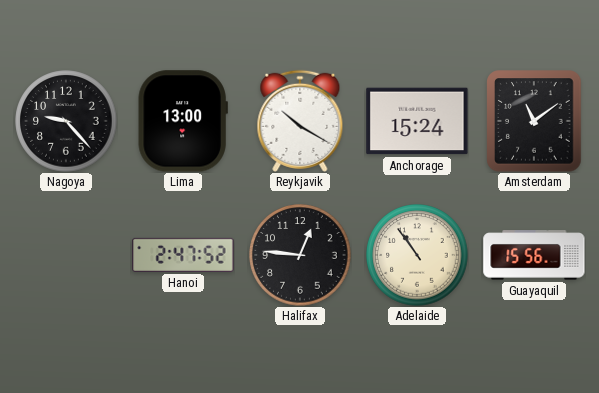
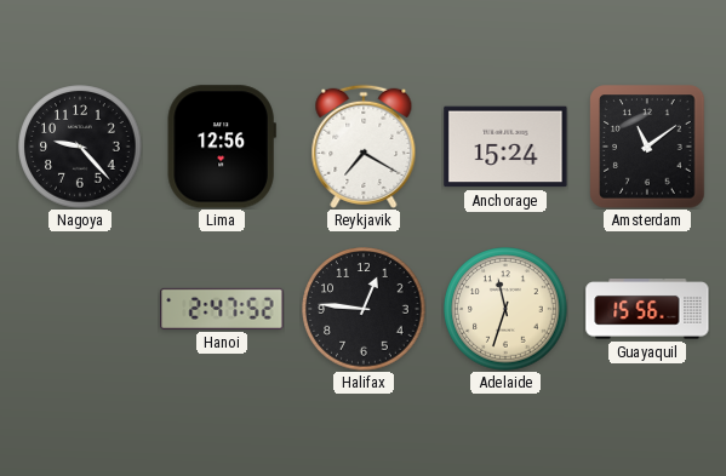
Lima: 13:00 -> 12:56 (222, 147)
Reykjavik: 10:20 -> 7:20 (364, 147)
Adelaide: 10:54 -> 11:33 (505, 309)
